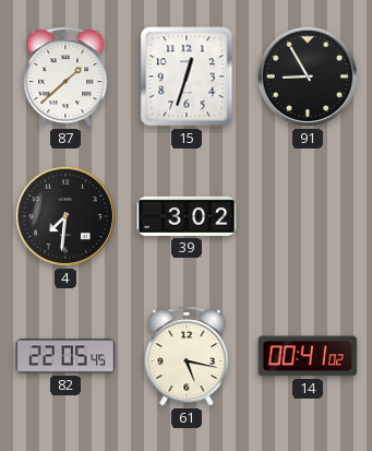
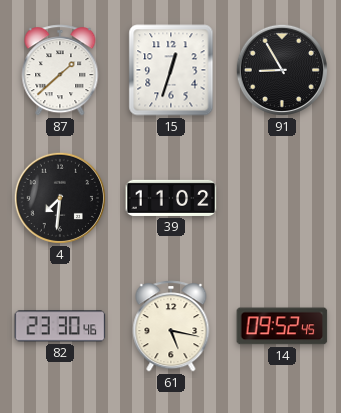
39: 3:02 -> 11:02 (171, 198)
82: 22:05 -> 23:30 (60, 326)
14: 00:41 -> 09:52 (282, 326)
